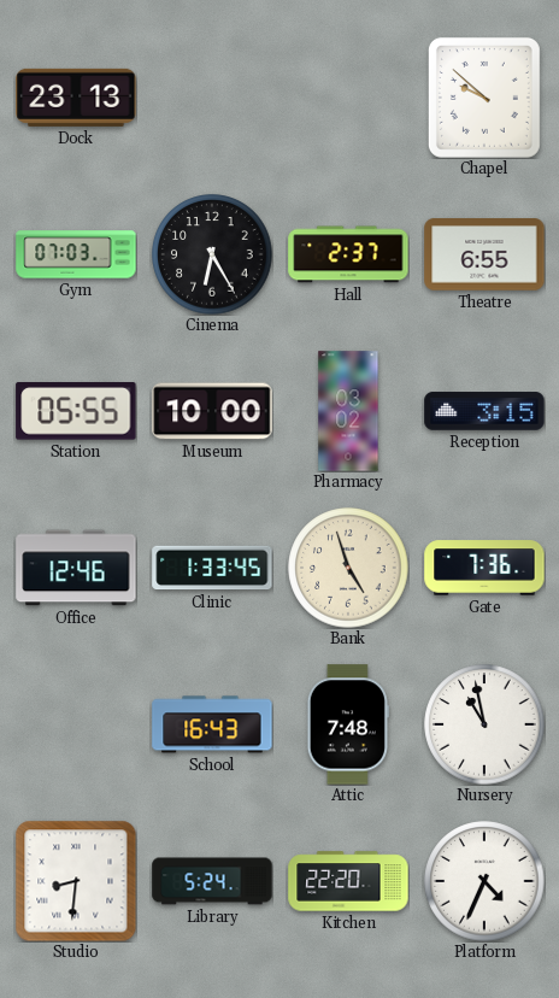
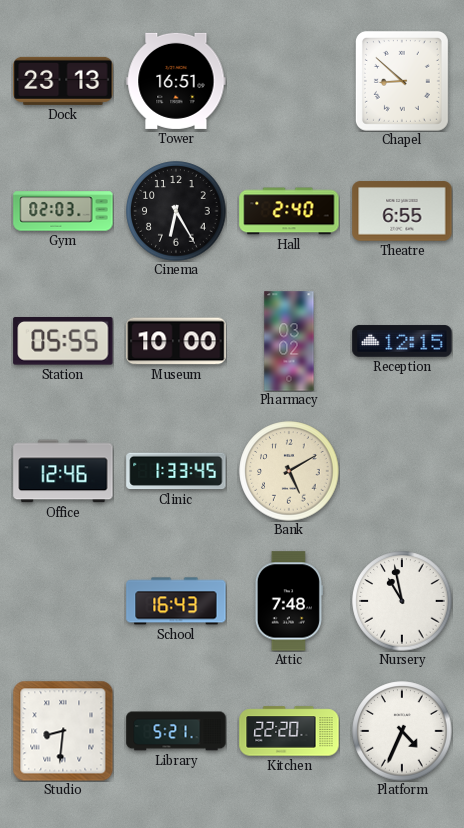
Tower: none -> 16:51 (176, 81)
Chapel: 9:52 -> 8:52 (402, 81)
Gym: 07:03 -> 02:03 (63, 211)
Hall: 2:37 -> 2:40 (289, 211)
Reception: 3:15 -> 12:15 (402, 341)
Bank: 4:57 -> 5:10 (289, 471)
Gate: 7:36 -> none (484, 568)
Library: 5:24 -> 5:21 (176, 731)
